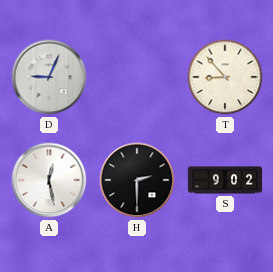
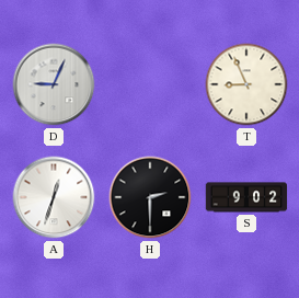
T: 8:53 -> 8:56 (246, 84)
A: 12:28 -> 12:33 (54, 197)
